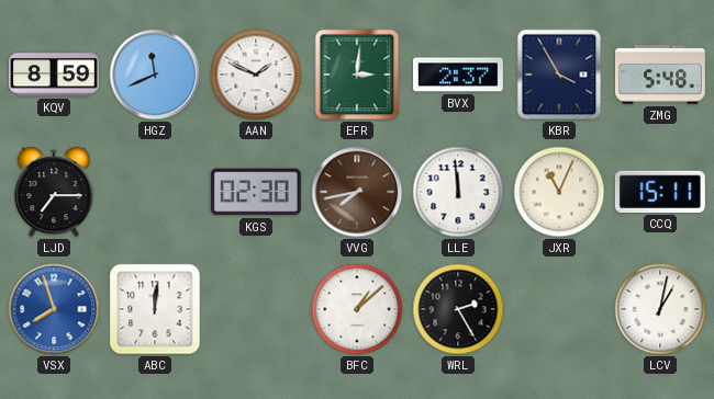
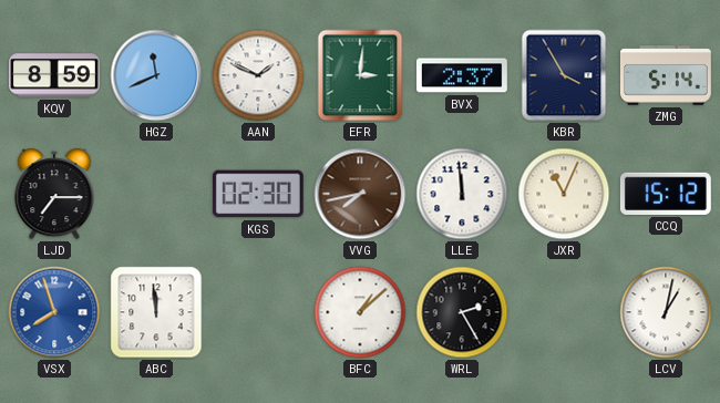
ZMG: 5:48 -> 5:14 (666, 75)
CCQ: 15:11 -> 15:12 (666, 194)
ABC: 12:01 -> 11:59 (156, 312)
